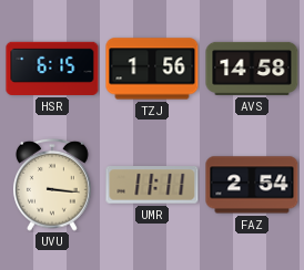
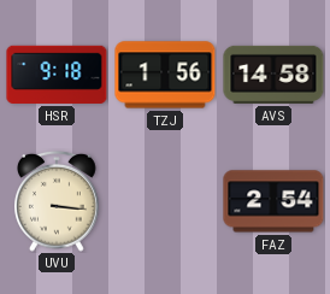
HSR: 6:15 -> 9:18 (57, 75)
UMR: 11:11 -> none (152, 186)
